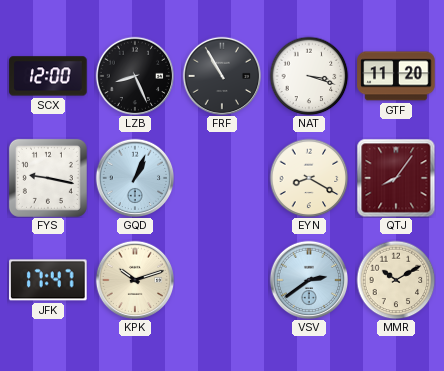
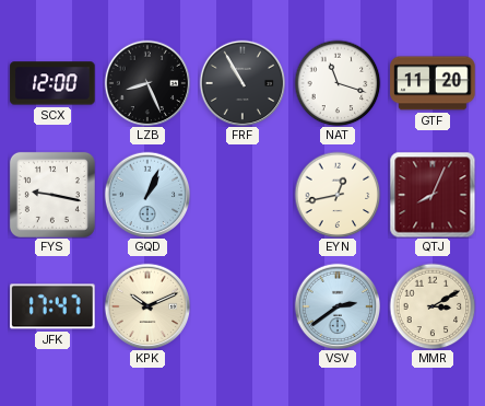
NAT: 3:18 -> 11:18 (338, 83)
EYN: 8:20 -> 12:43 (338, 195)
QTJ: 8:06 -> 8:04 (433, 195)
KPK: 10:12 -> 10:11 (147, 306)
MMR: 10:10 -> 3:10 (433, 306)
